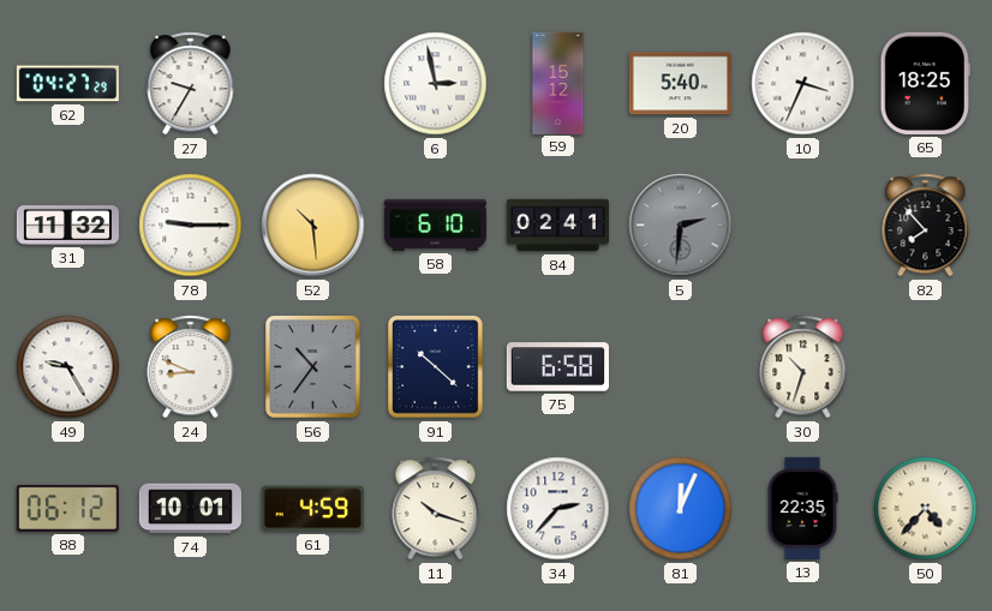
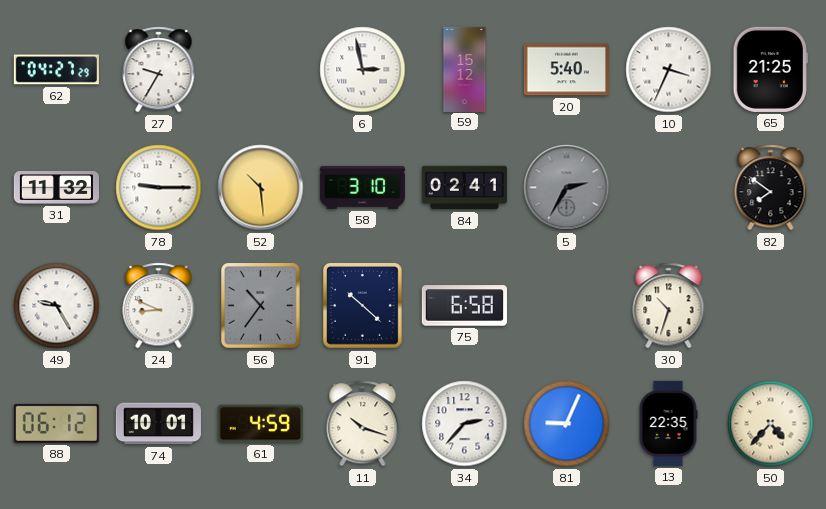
65: 18:25 -> 21:25 (770, 69)
58: 6:10 -> 3:10 (362, 187)
5: 2:31 -> 2:35 (567, 188)
82: 7:53 -> 7:51 (771, 188)
81: 12:04 -> 9:04 (567, 424)
